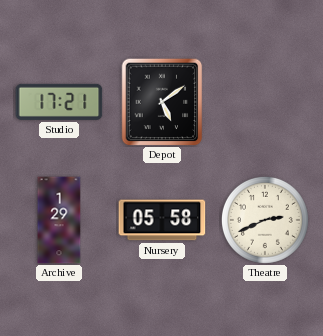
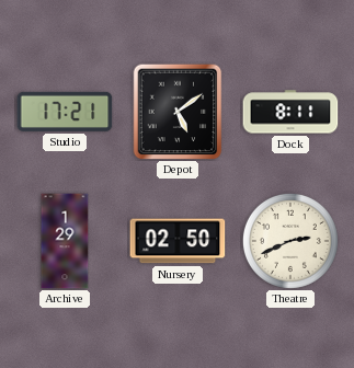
Dock: none -> 8:11 (290, 112)
Nursery: 05:58 -> 02:50 (178, 241)
